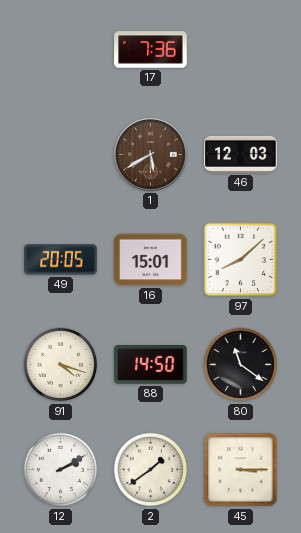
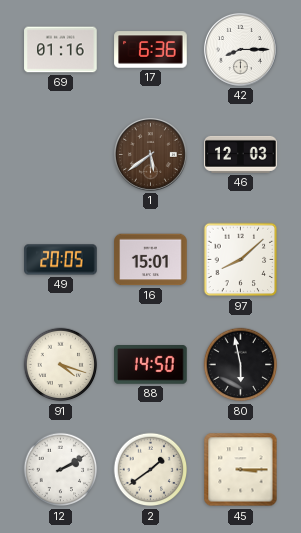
69: none -> 01:16 (61, 50)
17: 7:36 -> 6:36 (151, 50)
42: none -> 8:15 (240, 49)
1: 5:40 -> 5:39 (150, 154)
80: 11:21 -> 5:58 (241, 365)
